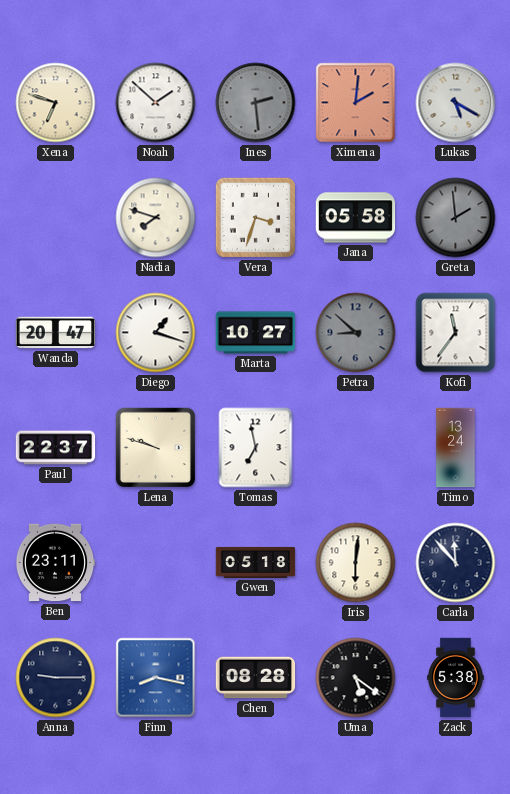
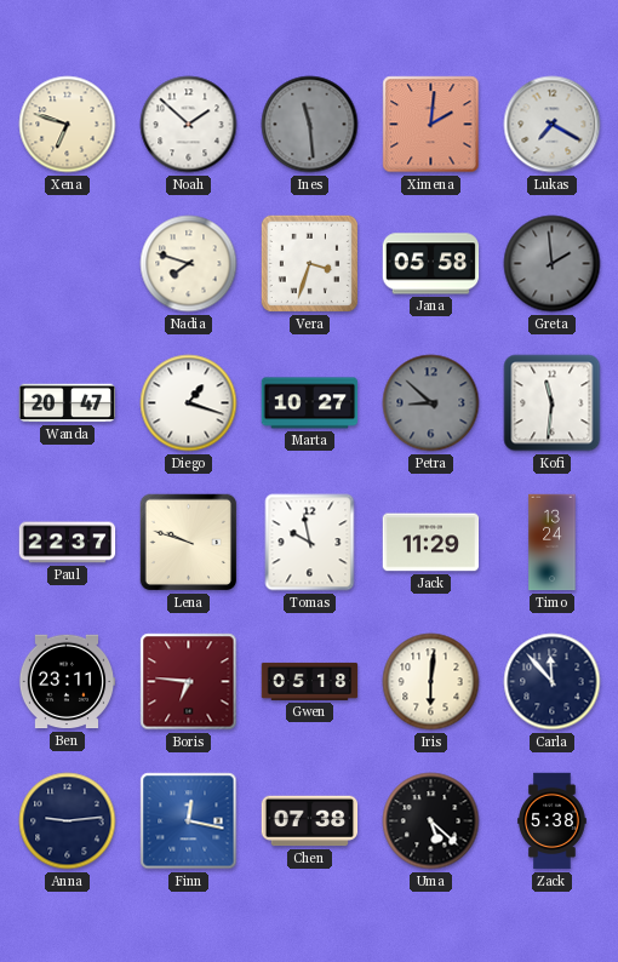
Ines: 2:29 -> 11:29 (310, 125)
Lukas: 5:20 -> 7:20 (553, 125)
Kofi: 11:36 -> 11:31 (553, 403)
Tomas: 6:58 -> 9:58 (310, 543)
Jack: none -> 11:29 (431, 543)
Boris: none -> 6:46 (189, 682)
Anna: 9:15 -> 9:14 (68, 821)
Finn: 8:17 -> 12:17 (189, 821)
Chen: 08:28 -> 07:38 (310, 821)
Uma: 5:21 -> 5:22 (431, 821)
